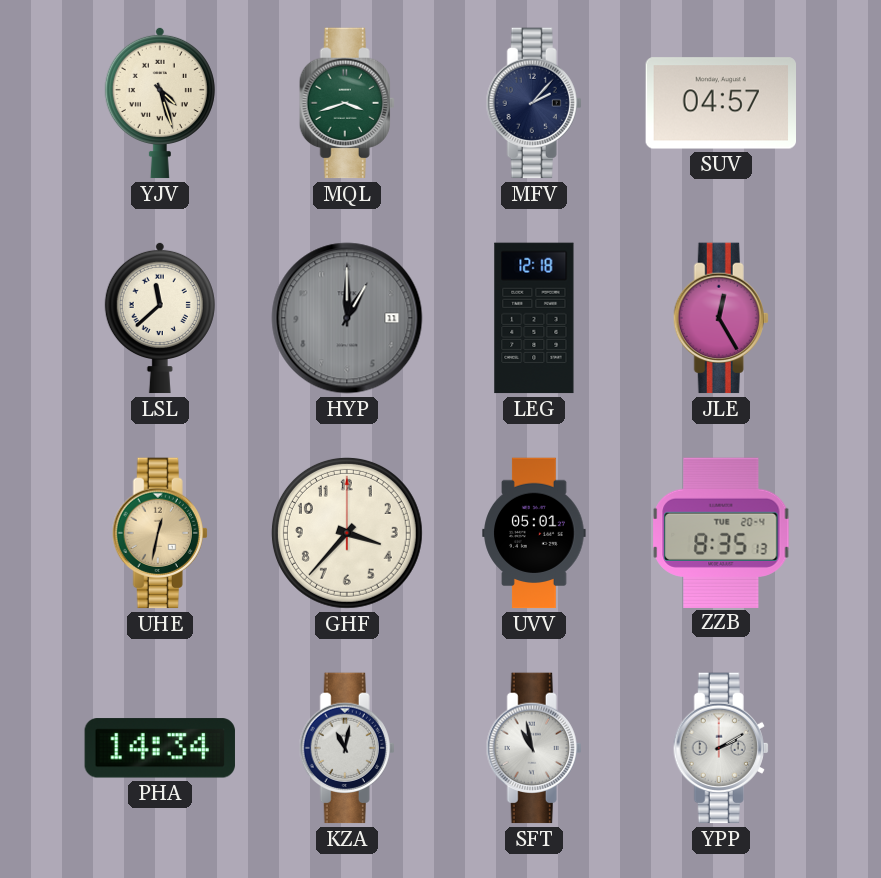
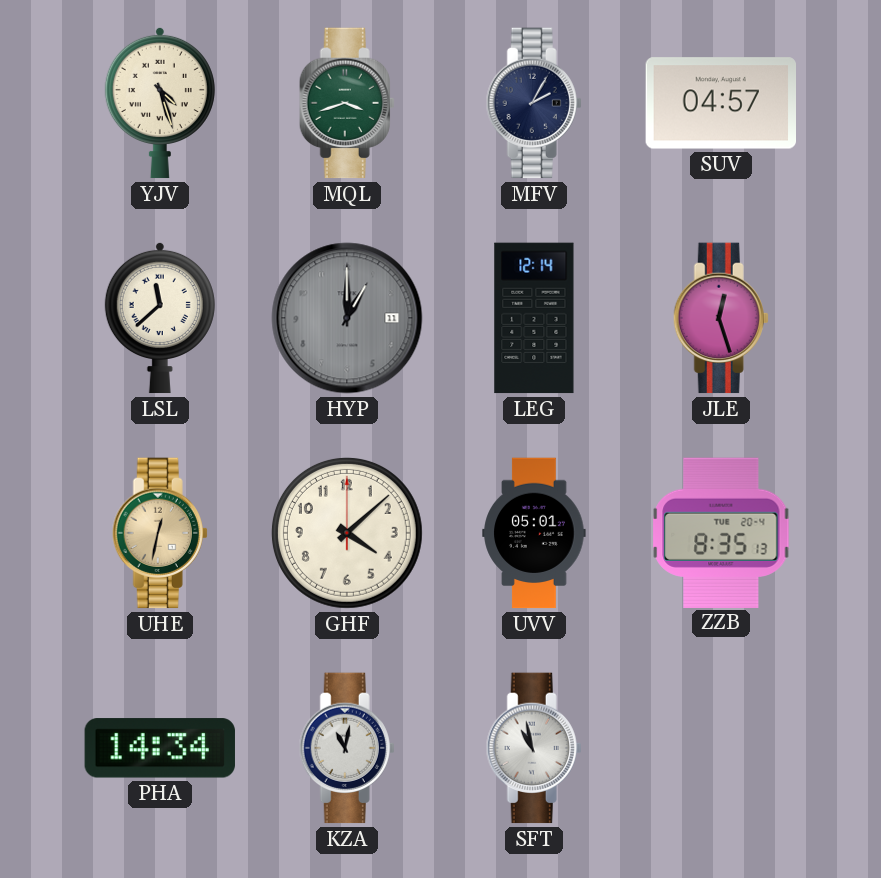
MFV: 2:07 -> 2:05 (534, 103)
LEG: 12:18 -> 12:14 (534, 318)
JLE: 12:25 -> 12:27 (721, 318)
GHF: 3:37 -> 4:08 (347, 533)
YPP: 2:10 -> none (721, 748)
